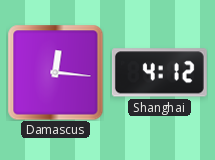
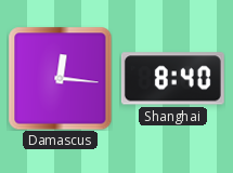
Shanghai: 4:12 -> 8:40 (172, 79)
